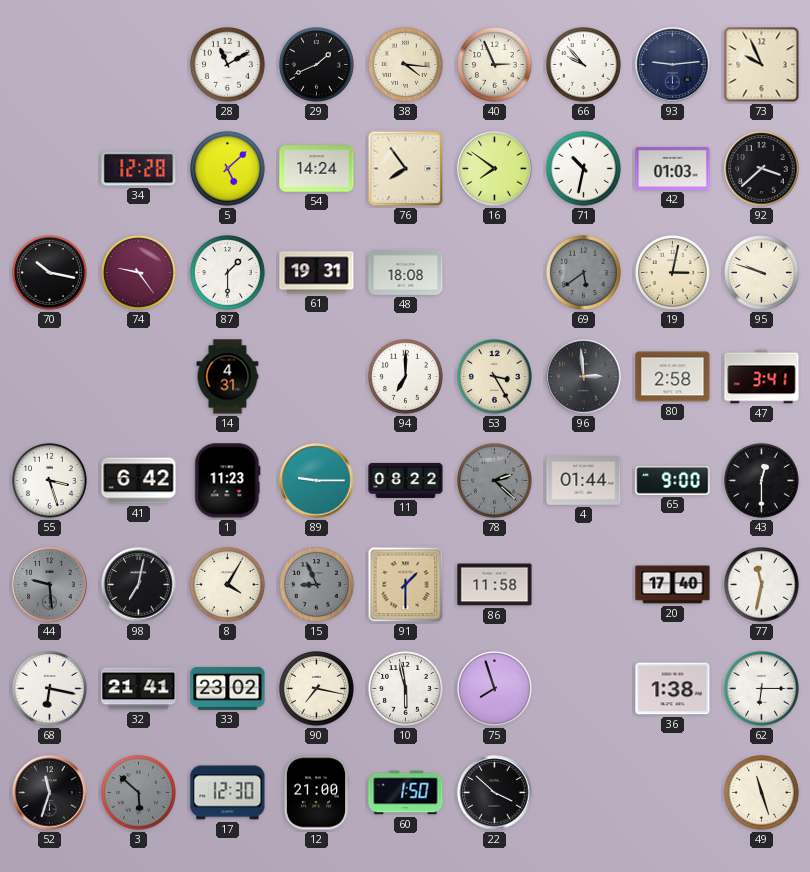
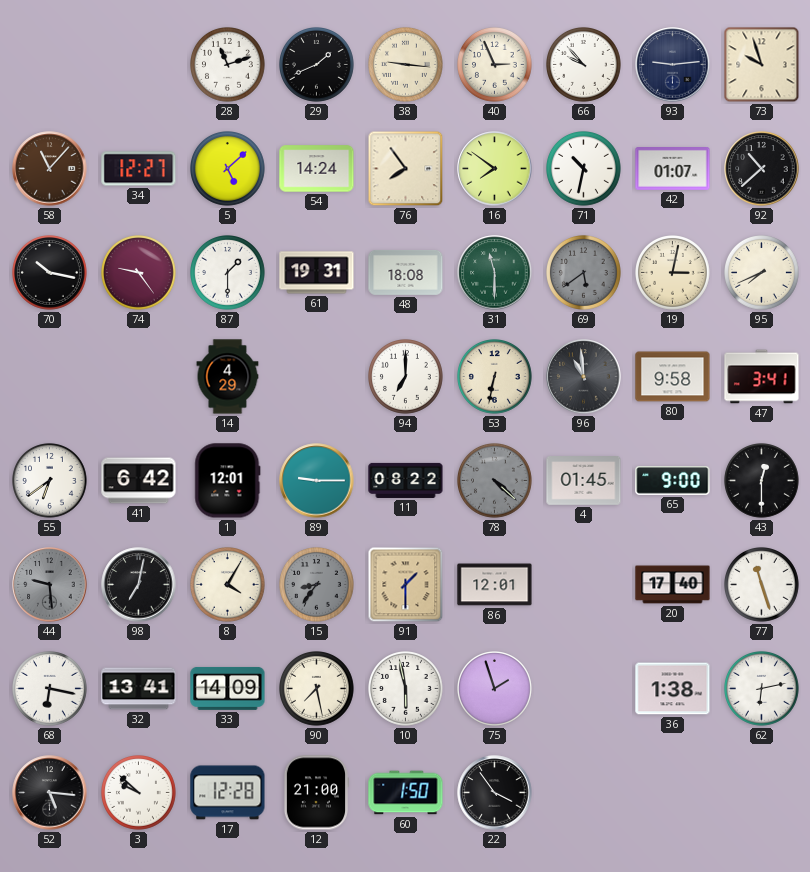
28: 11:10 -> 11:12 (228, 65)
38: 4:16 -> 9:16 (406, 65)
73: 9:56 -> 9:57 (762, 65)
58: none -> 11:07 (50, 169)
34: 12:28 -> 12:27 (139, 169)
42: 01:03 -> 01:07 (673, 169)
92: 3:38 -> 10:38 (762, 169)
31: none -> 11:30 (495, 273)
95: 9:48 -> 7:41 (762, 273)
14: 4:31 -> 4:29 (228, 377)
53: 3:25 -> 6:32 (495, 377)
96: 2:59 -> 10:59 (584, 377)
80: 2:58 -> 9:58 (673, 377)
55: 3:27 -> 6:39 (50, 481)
1: 11:23 -> 12:01 (228, 481)
78: 2:22 -> 4:22 (495, 481)
4: 01:44 -> 01:45 (584, 481)
15: 8:56 -> 8:36 (317, 585)
86: 11:58 -> 12:01 (495, 585)
77: 11:32 -> 11:27 (762, 585)
32: 21:41 -> 13:41 (139, 689)
33: 23:02 -> 14:09 (228, 689)
90: 7:17 -> 7:28 (317, 689)
75: 7:57 -> 1:57 (495, 689)
62: 6:15 -> 6:13 (762, 689)
52: 11:33 -> 5:16 (50, 793)
3: 5:52 -> 9:52 (139, 793)
3 dial: grey -> white (139, 793)
17: 12:30 -> 12:28 (228, 793)
22: 3:52 -> 3:54 (495, 793)
49: 11:27 -> none (762, 793)
